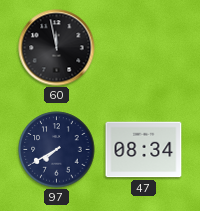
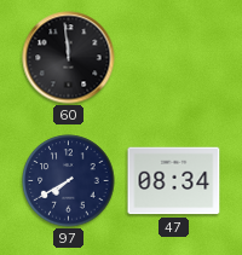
60: 11:58 -> 11:59 (69, 58)
